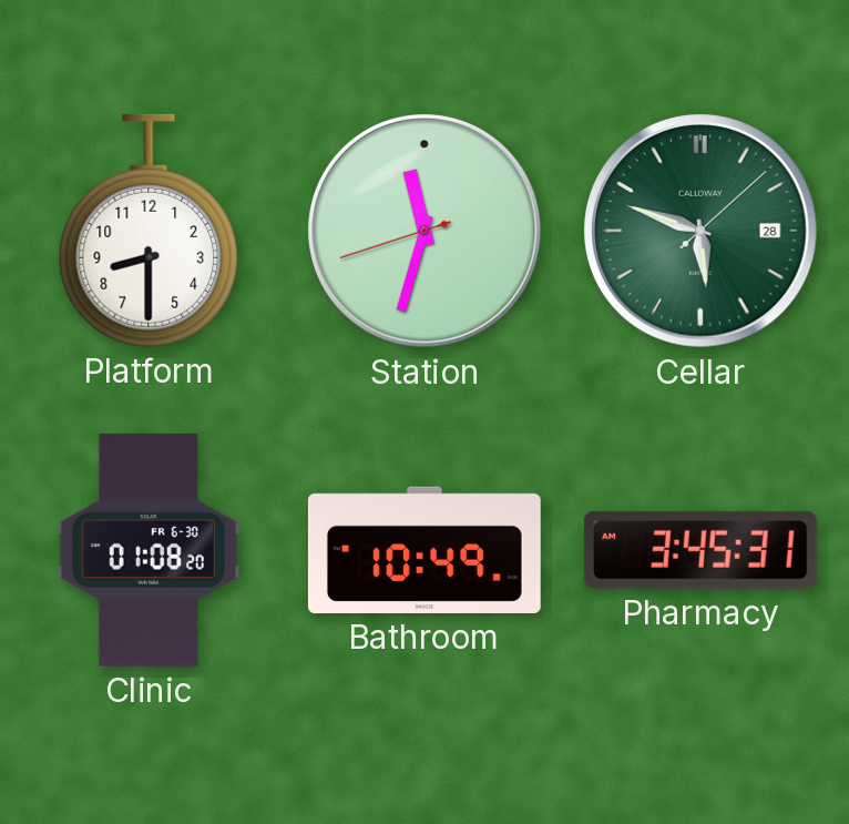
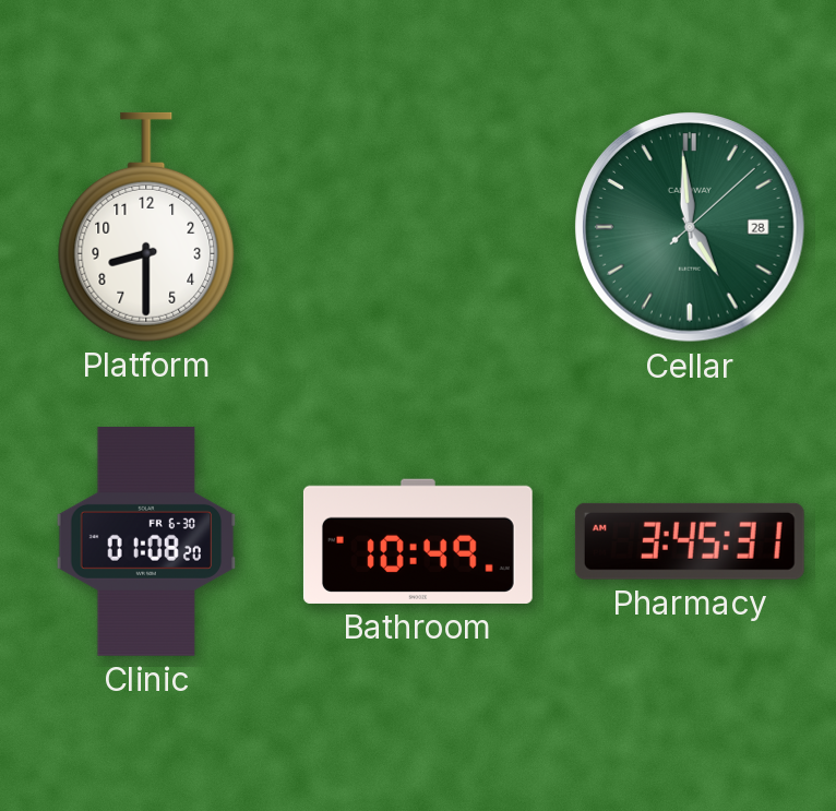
Station: 11:32 -> none (426, 232)
Cellar: 5:48 -> 4:59 (691, 228)
